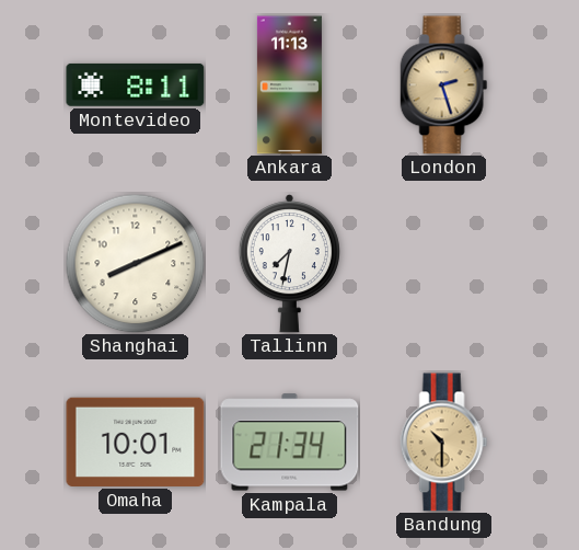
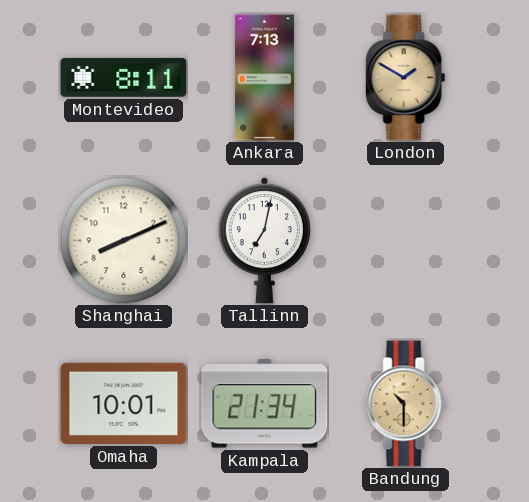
Ankara: 11:13 -> 7:13 (264, 78)
London: 2:27 -> 1:50 (406, 78)
Tallinn: 7:32 -> 7:02 (264, 241)
